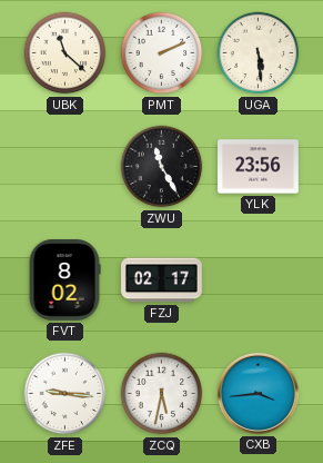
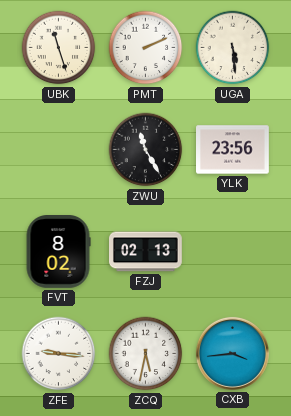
UBK: 11:22 -> 11:27 (59, 48)
FZJ: 02:17 -> 02:13 (146, 252)
